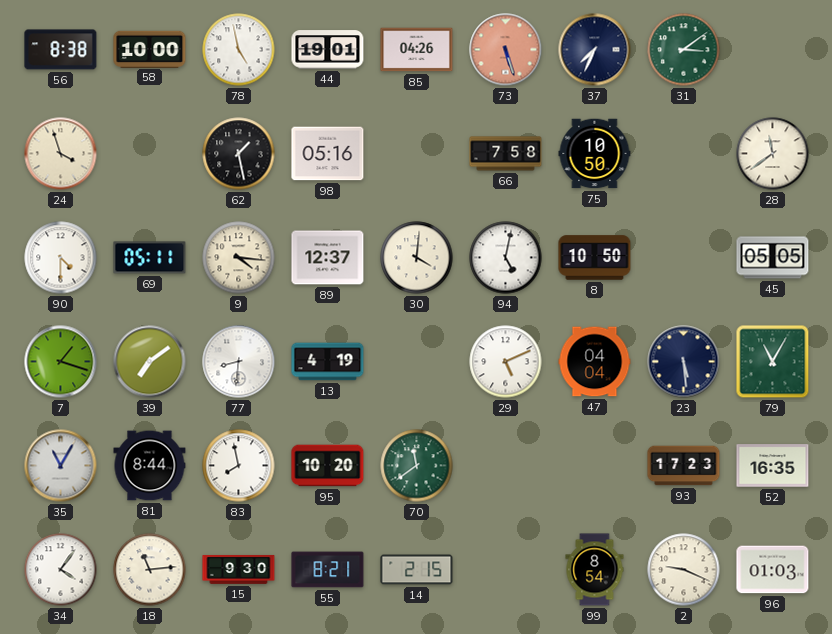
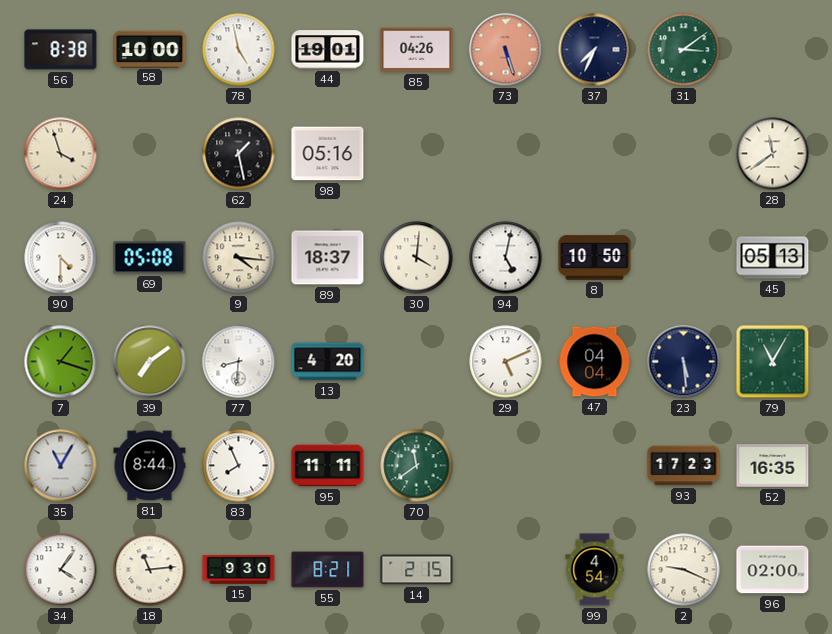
66: 7:58 -> none (506, 154)
75: 10:50 -> none (595, 154)
69: 05:11 -> 05:08 (150, 258)
89: 12:37 -> 18:37 (328, 258)
45: 05:05 -> 05:13 (773, 258)
13: 4:19 -> 4:20 (328, 362)
83: 7:58 -> 7:56 (239, 466)
95: 10:20 -> 11:11 (328, 466)
99: 8:54 -> 4:54 (595, 570)
96: 01:03 -> 02:00 (773, 570)
